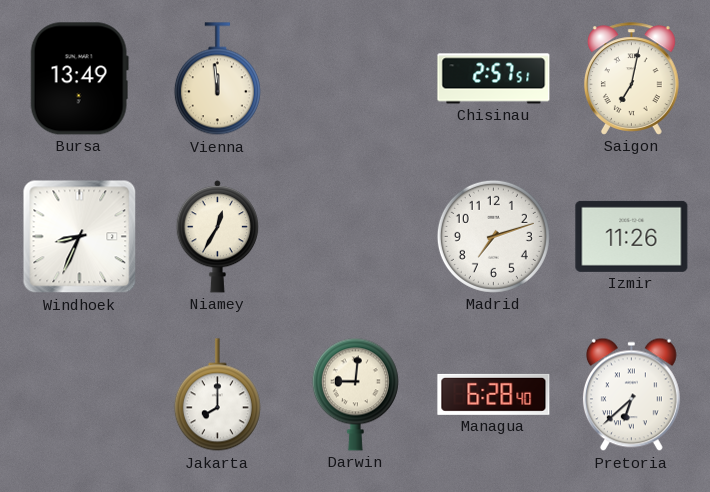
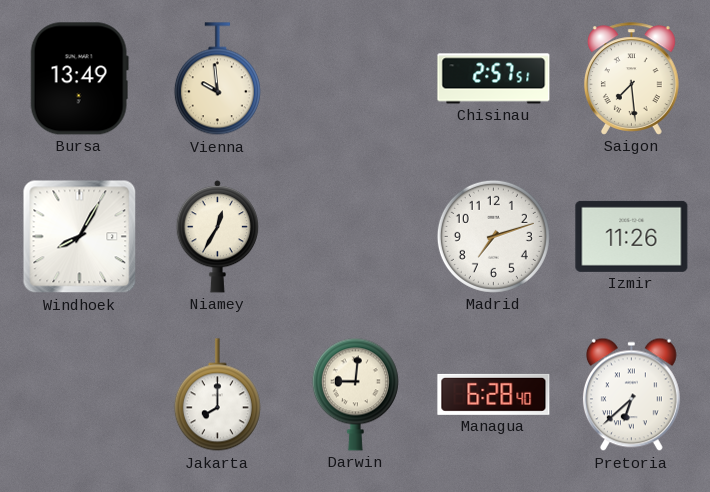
Vienna: 11:59 -> 9:59 (217, 79)
Saigon: 7:02 -> 7:29 (631, 79)
Windhoek: 8:34 -> 8:05 (80, 237)
